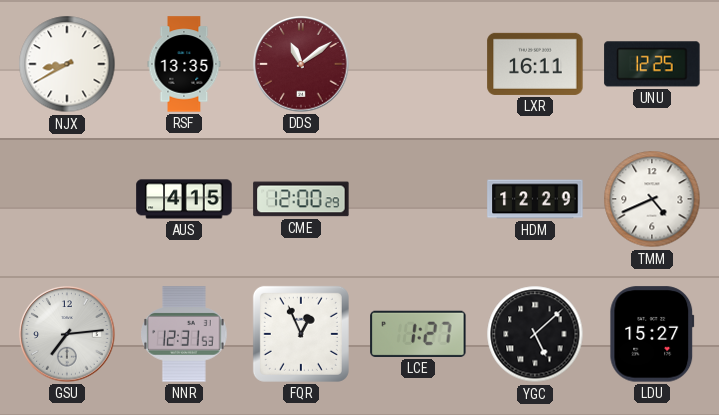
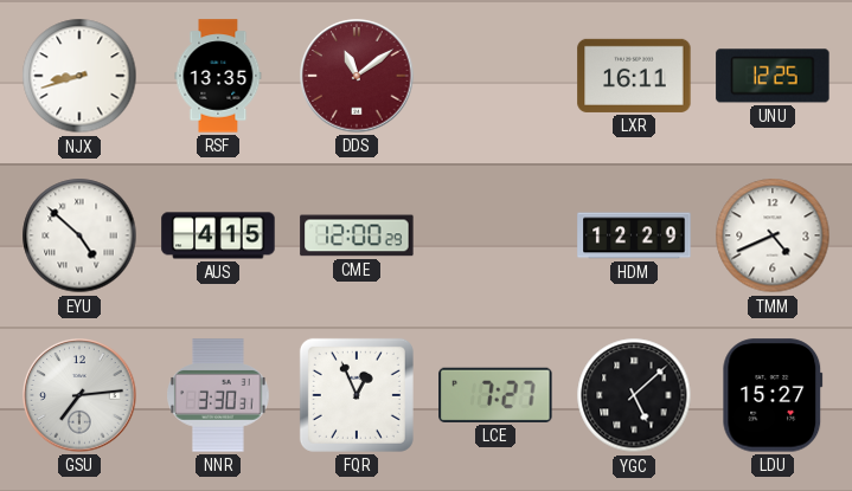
NJX: 8:40 -> 8:42 (79, 76)
EYU: none -> 4:52 (79, 235)
NNR: 12:31 -> 3:30 (218, 395)
LCE: 1:27 -> 7:27 (495, 395)
